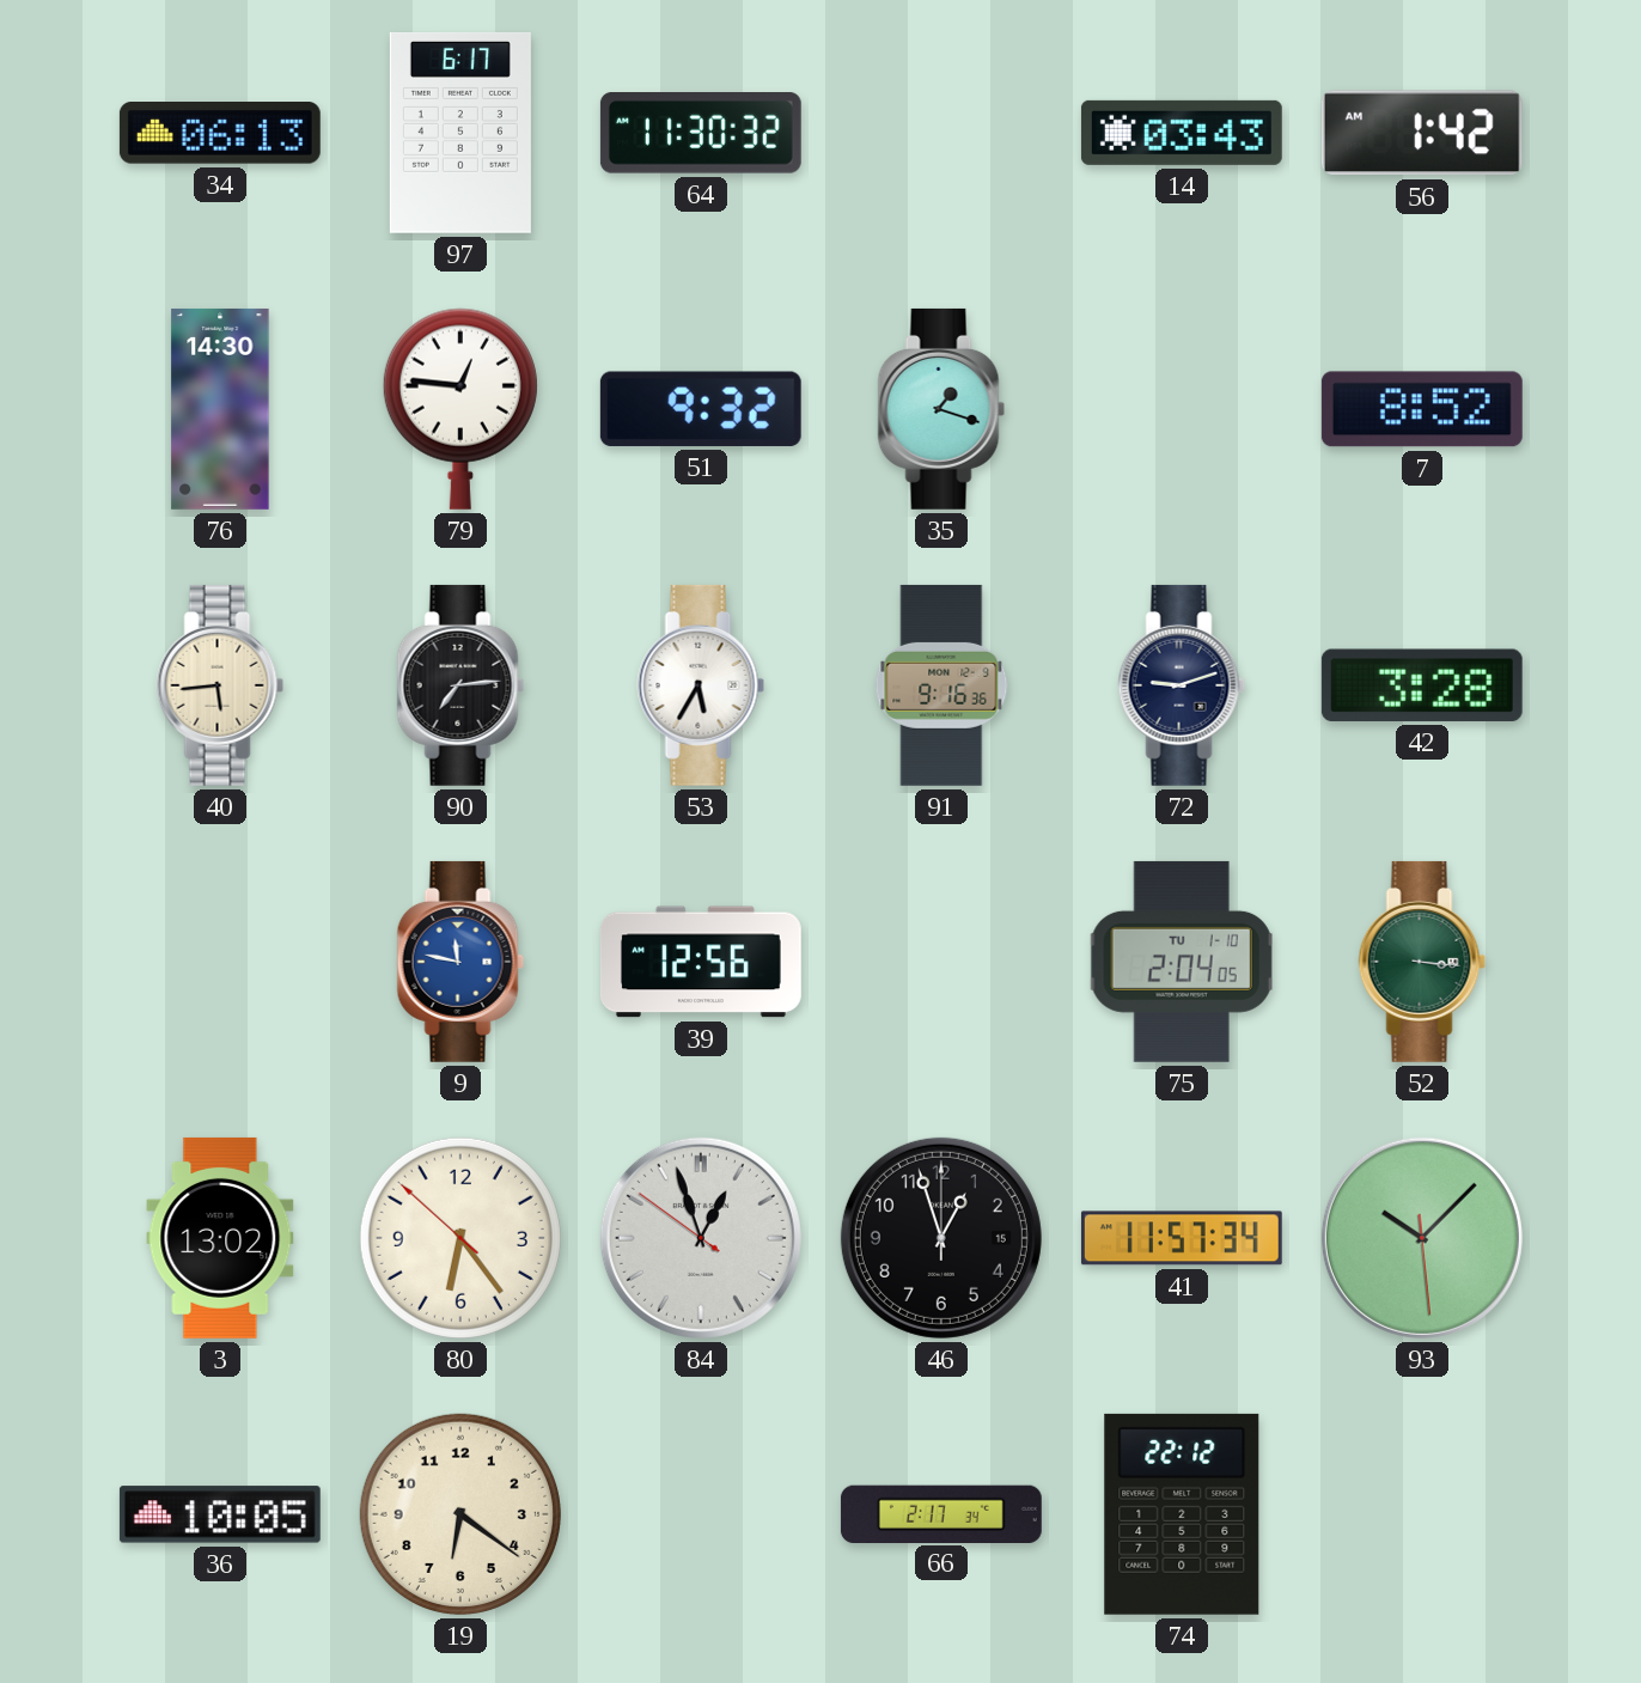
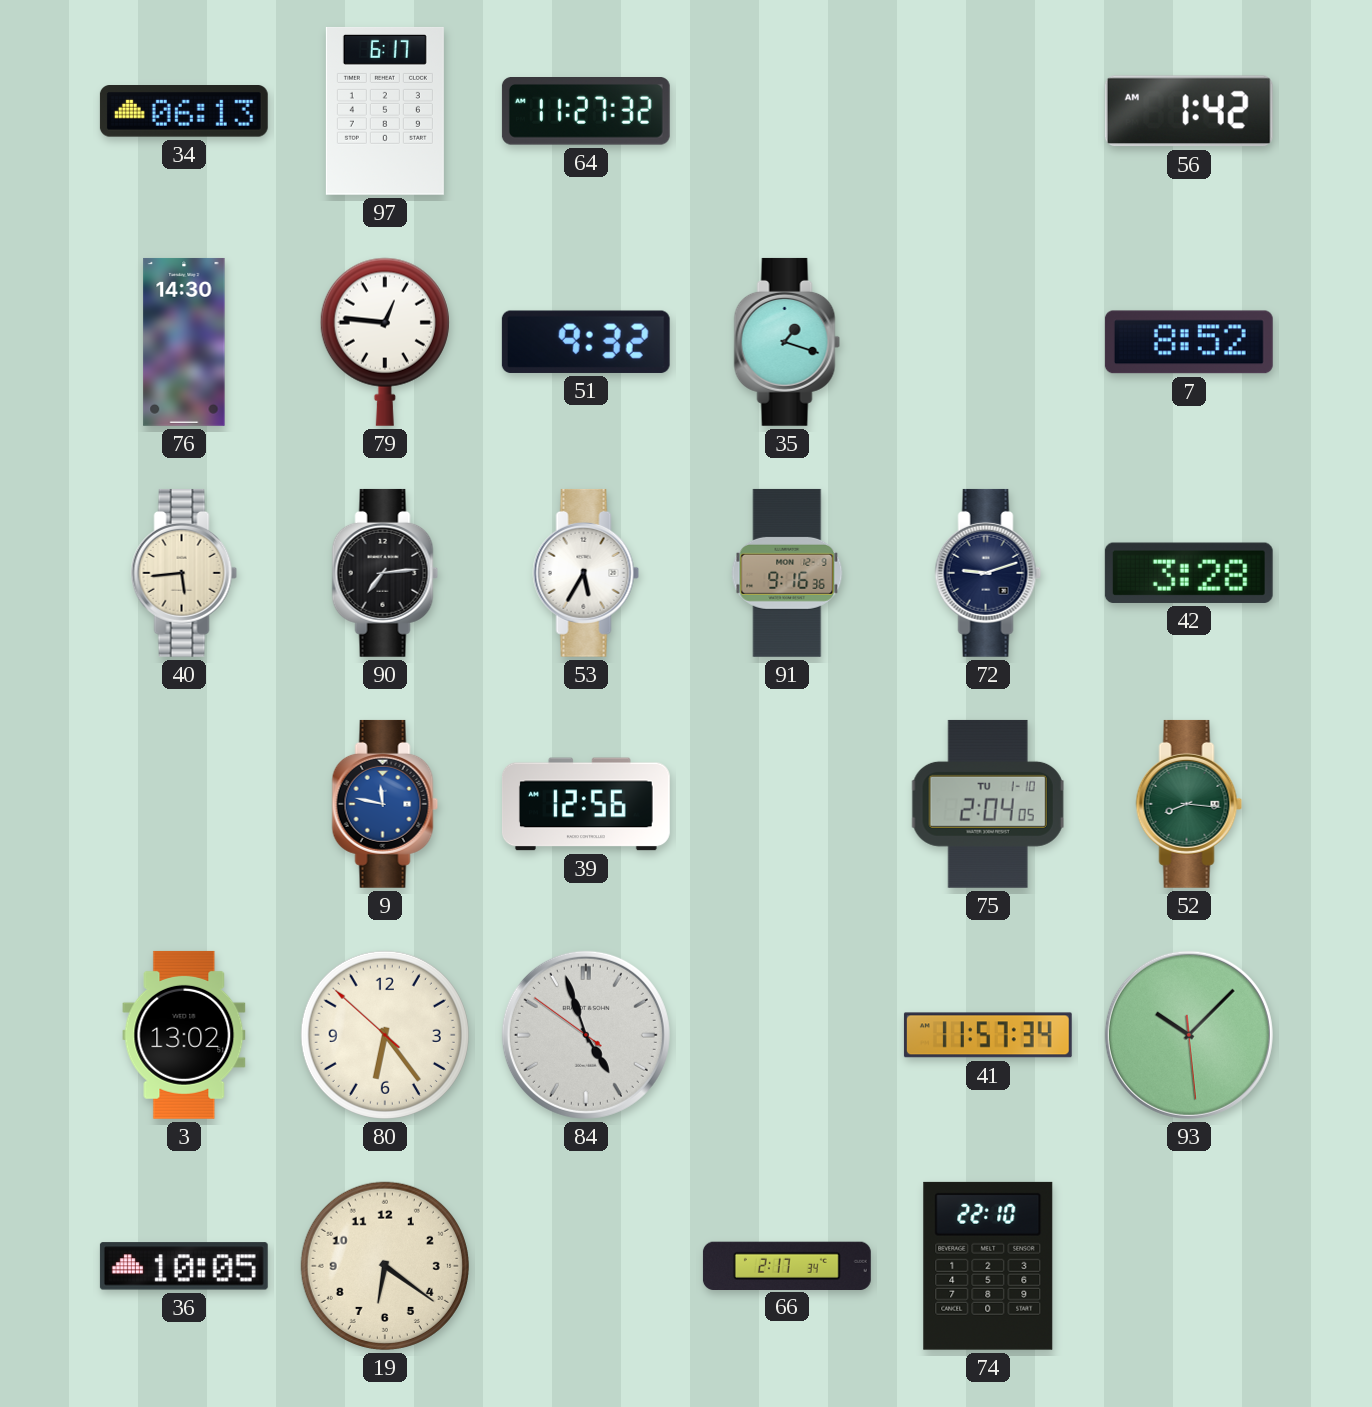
64: 11:30 -> 11:27 (586, 112)
14: 03:43 -> none (1182, 133)
52: 3:16 -> 8:16 (1189, 804)
84: 12:56 -> 4:56 (586, 1035)
46: 12:57 -> none (941, 1238)
74: 22:12 -> 22:10 (988, 1266)
